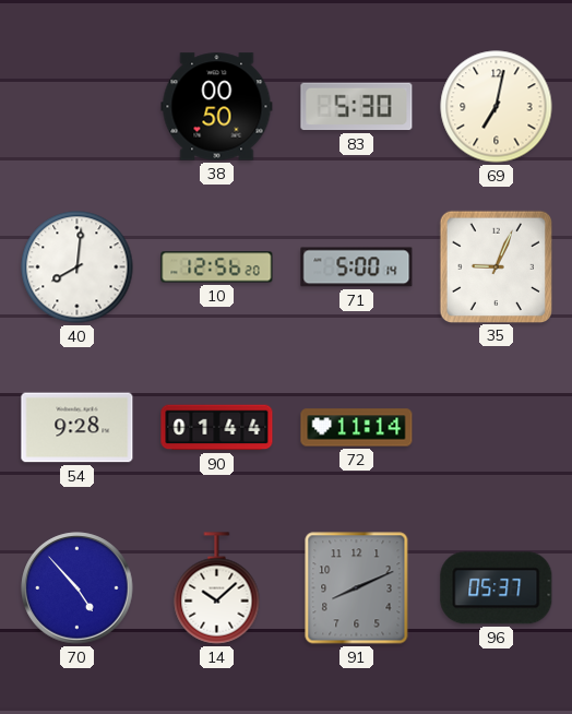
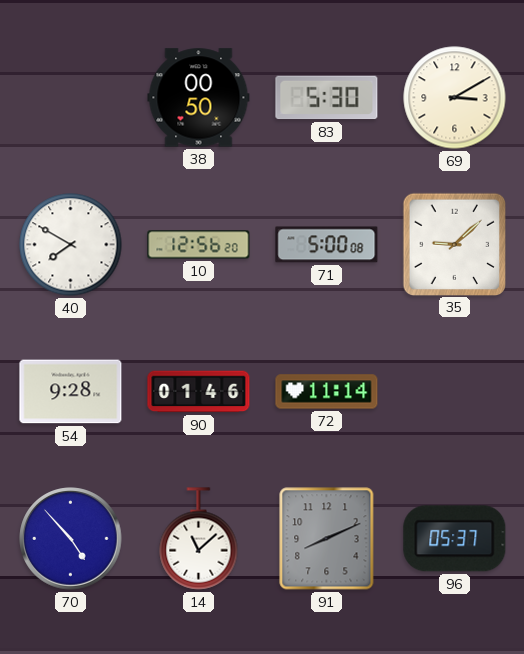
69: 7:02 -> 3:10 (455, 98)
40: 8:01 -> 7:50 (71, 245)
71: 5:00:14 -> 5:00:08 (327, 245)
35: 9:04 -> 9:08 (454, 244)
90: 01:44 -> 01:46 (199, 392)
14: 10:08 -> 11:08 (199, 539)
